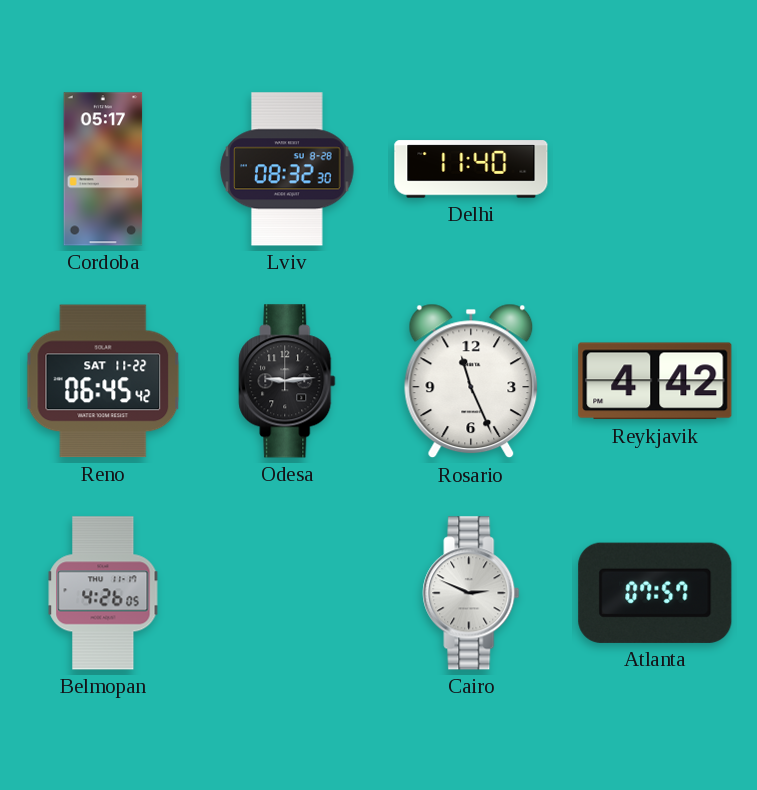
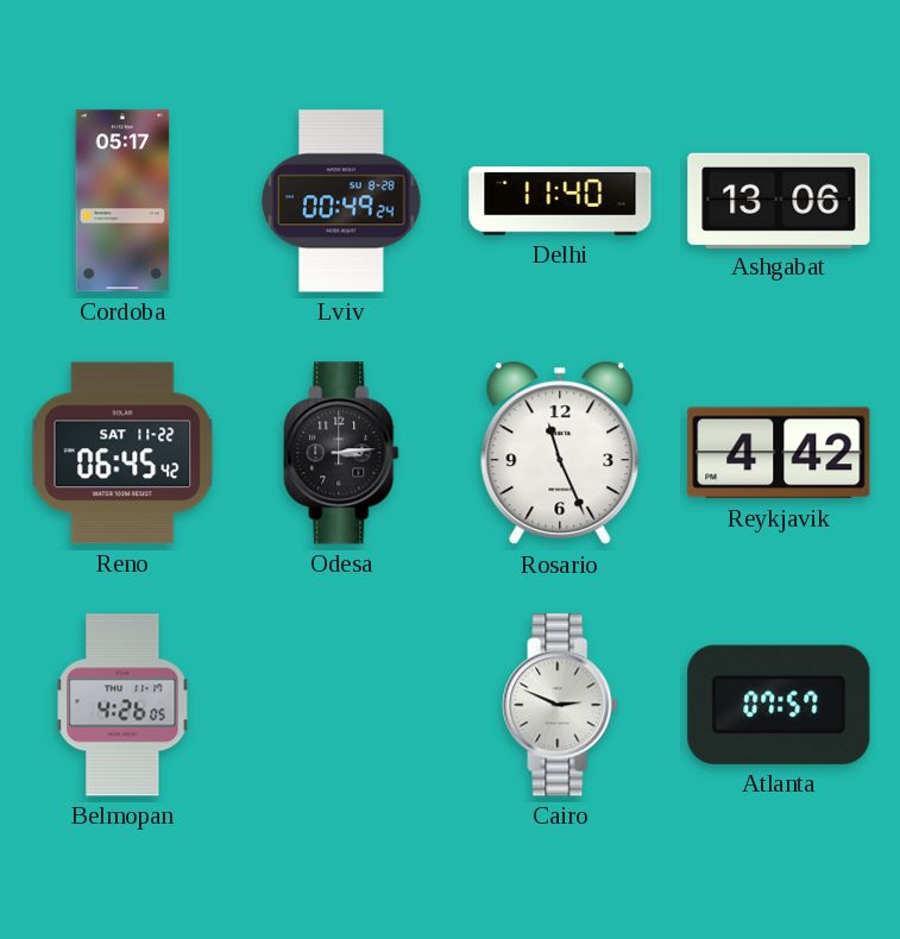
Lviv: 08:32 -> 00:49 (341, 201)
Ashgabat: none -> 13:06 (779, 200)
Odesa: 9:14 -> 3:14 (341, 453)
